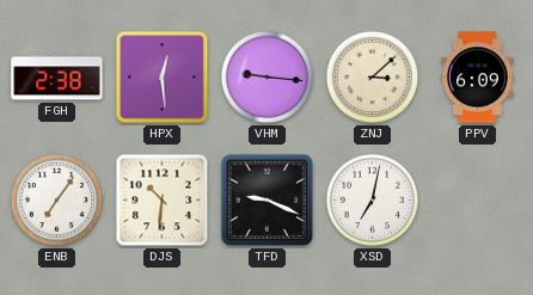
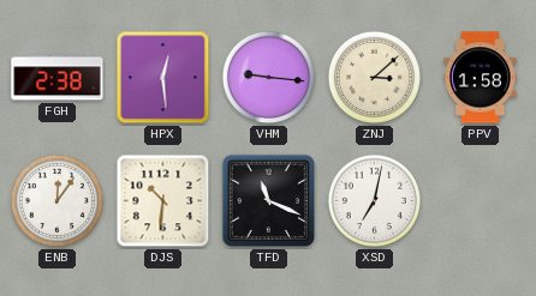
PPV: 6:09 -> 1:58 (481, 78)
ENB: 7:06 -> 12:06 (56, 200)
TFD: 9:19 -> 11:19 (269, 201)
